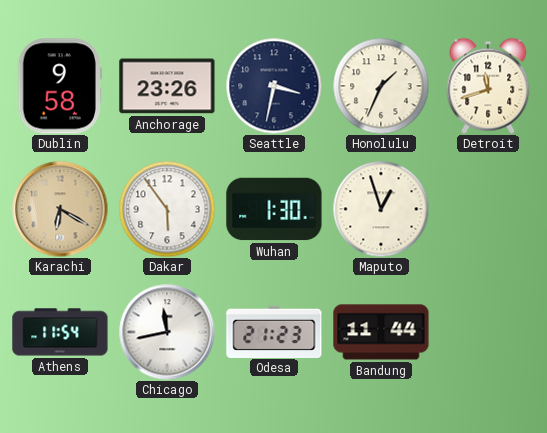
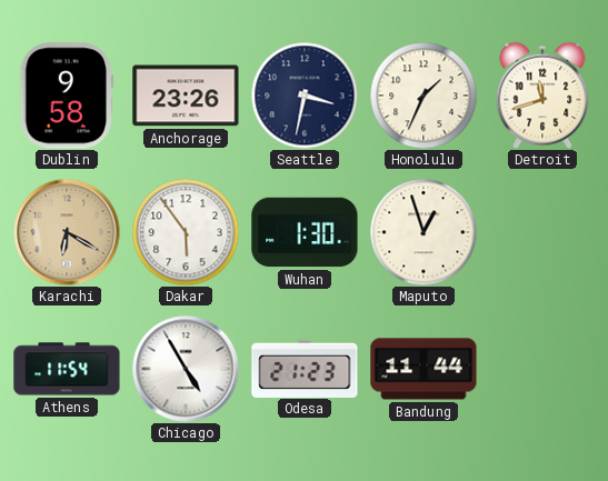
Chicago: 11:43 -> 4:55 (186, 369)
